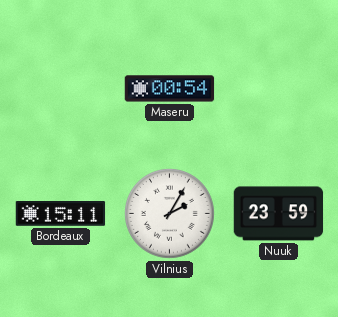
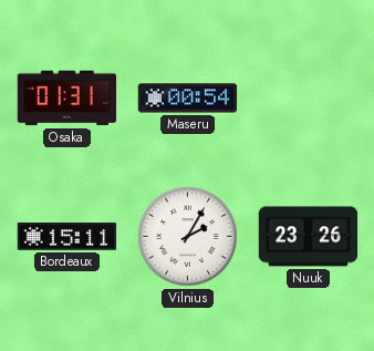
Osaka: none -> 01:31 (67, 99)
Nuuk: 23:59 -> 23:26 (309, 237)
